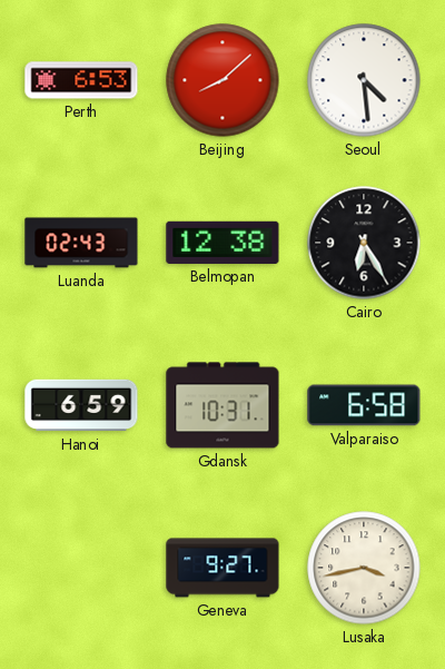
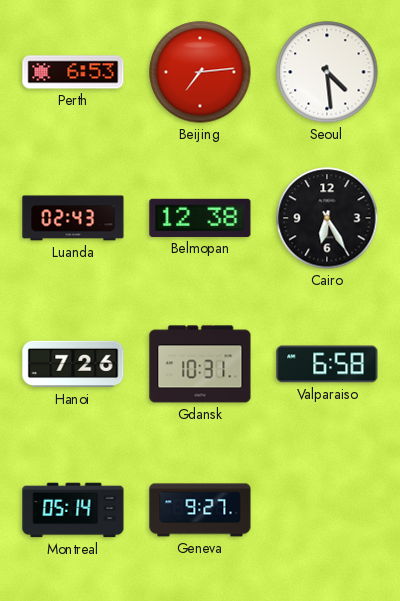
Beijing: 8:08 -> 7:14 (200, 72)
Hanoi: 6:59 -> 7:26 (73, 364)
Montreal: none -> 05:14 (73, 510)
Lusaka: 3:43 -> none (364, 568)
